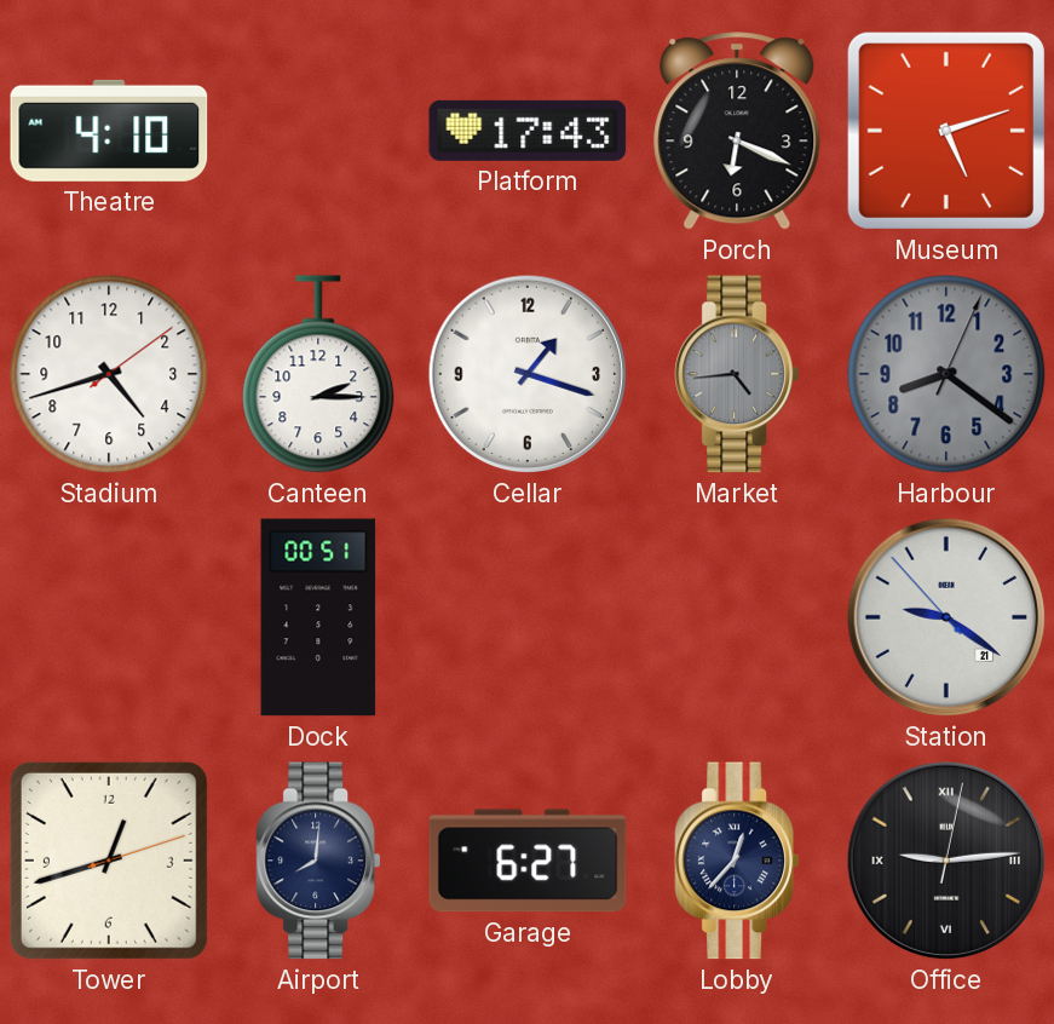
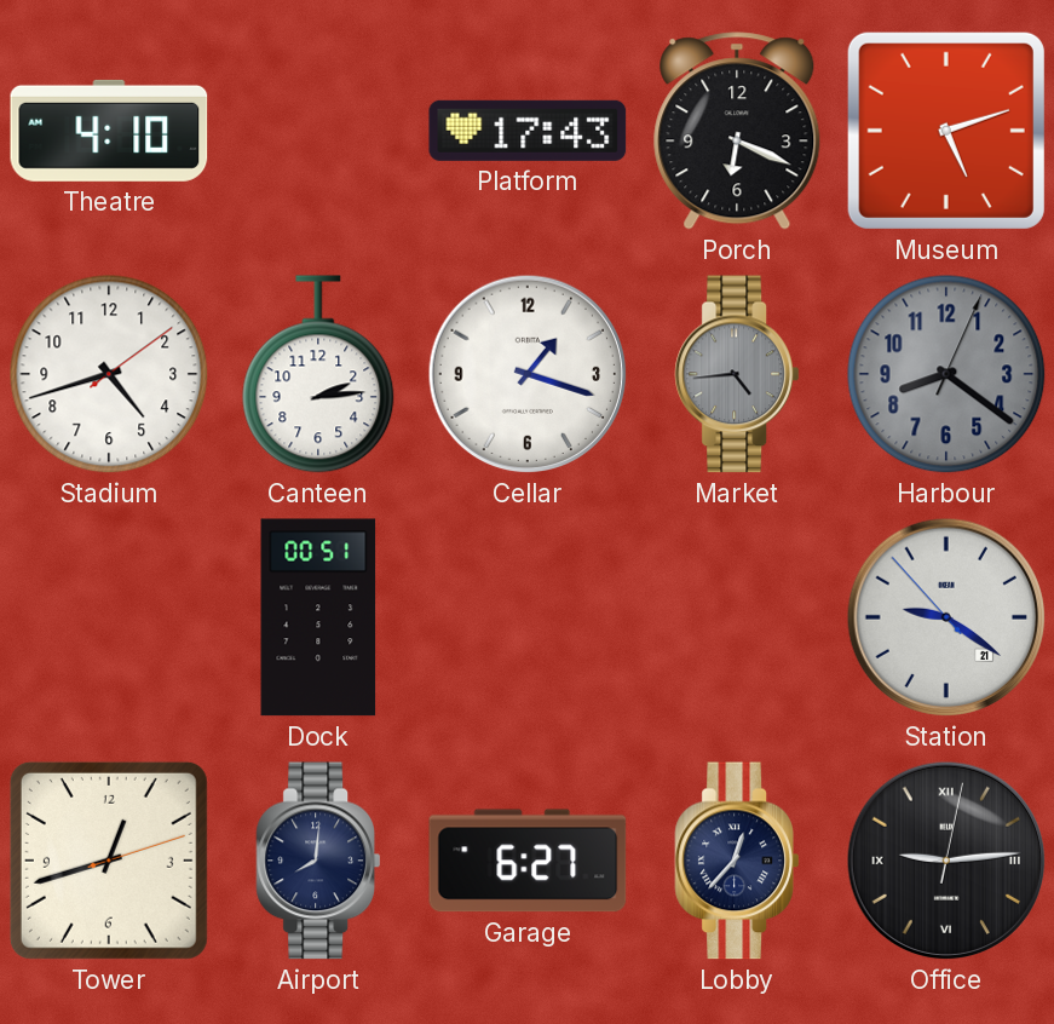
Canteen: 2:15 -> 2:14 (318, 374)
